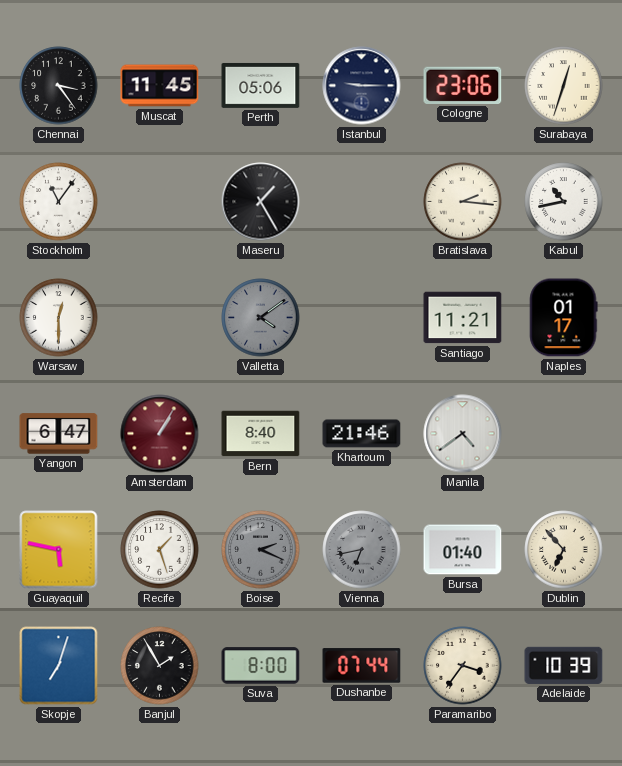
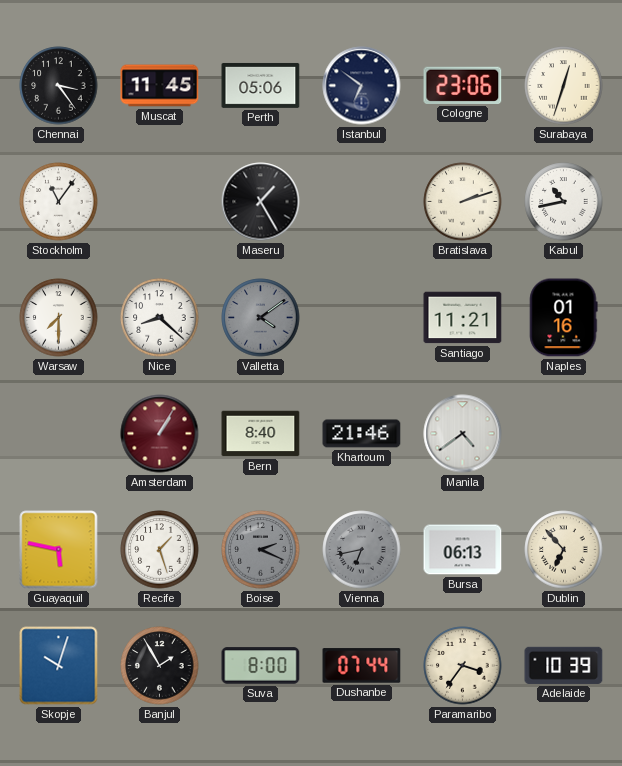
Istanbul: 9:15 -> 6:51 (362, 86)
Bratislava: 2:16 -> 2:12 (463, 202)
Warsaw: 12:30 -> 7:30 (59, 318)
Nice: none -> 8:22 (160, 318)
Naples: 01:17 -> 01:16 (564, 318)
Yangon: 6:47 -> none (59, 434)
Bursa: 01:40 -> 06:13 (463, 550)
Skopje: 7:03 -> 10:03 (59, 666)
